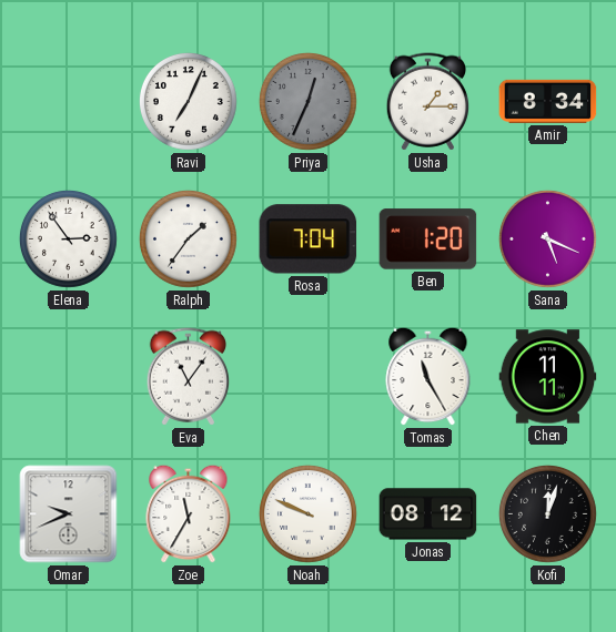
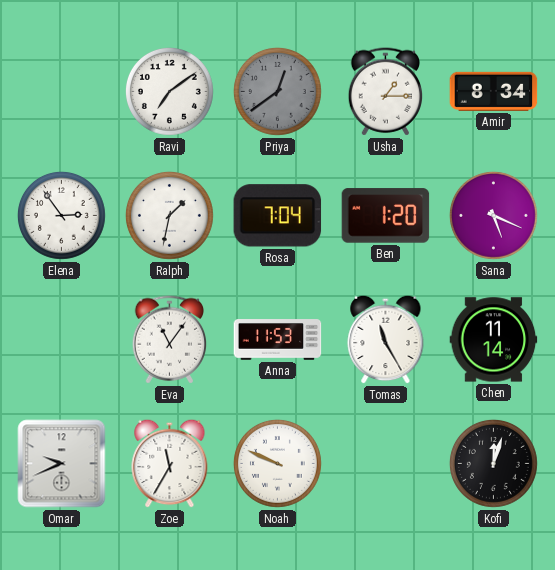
Ravi: 7:04 -> 7:09 (169, 91)
Priya: 12:34 -> 12:39 (277, 91)
Ralph: 1:36 -> 1:32 (169, 215)
Anna: none -> 11:53 (278, 340)
Chen: 11:11 -> 11:14 (494, 340)
Jonas: 08:12 -> none (428, 514)
